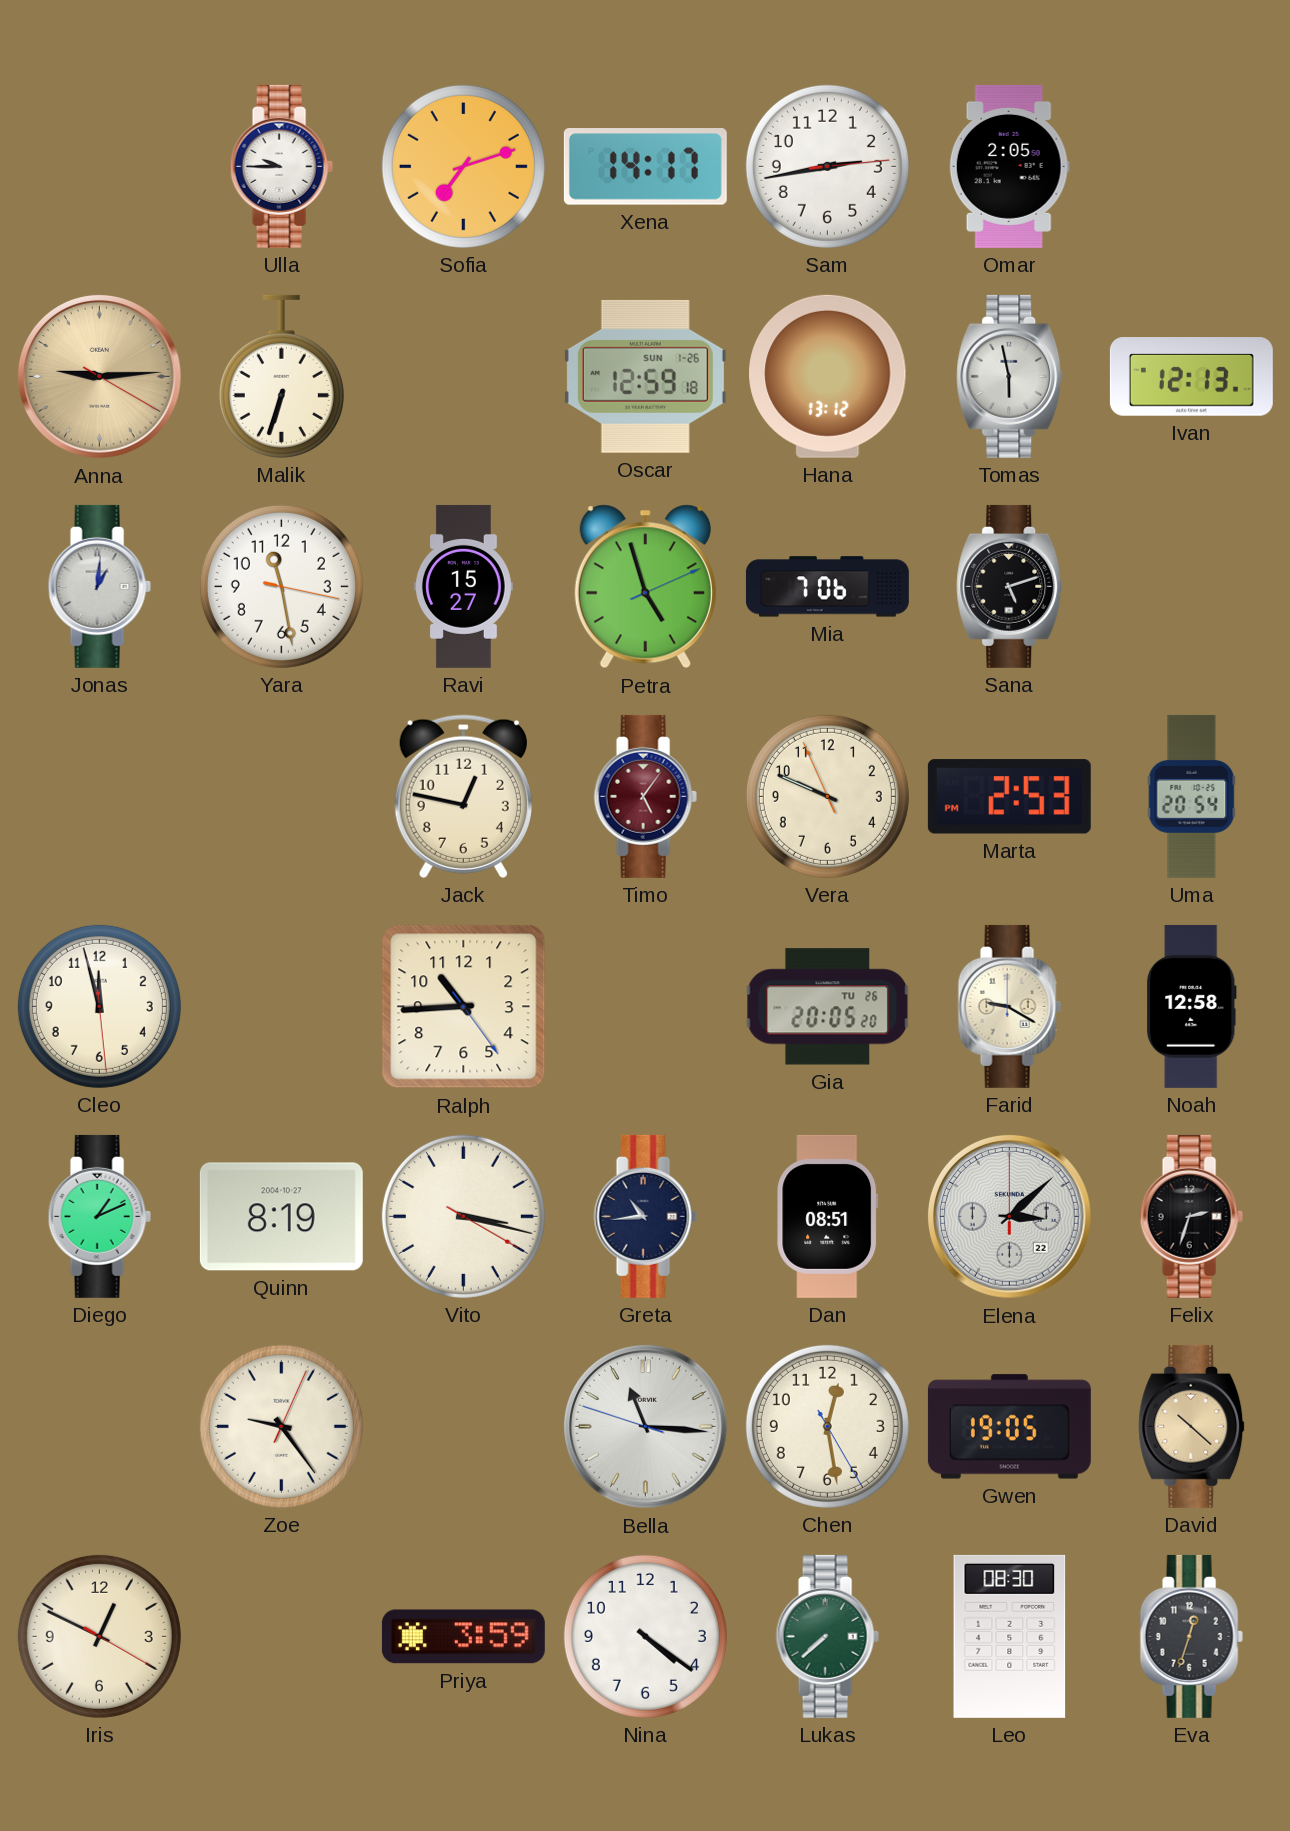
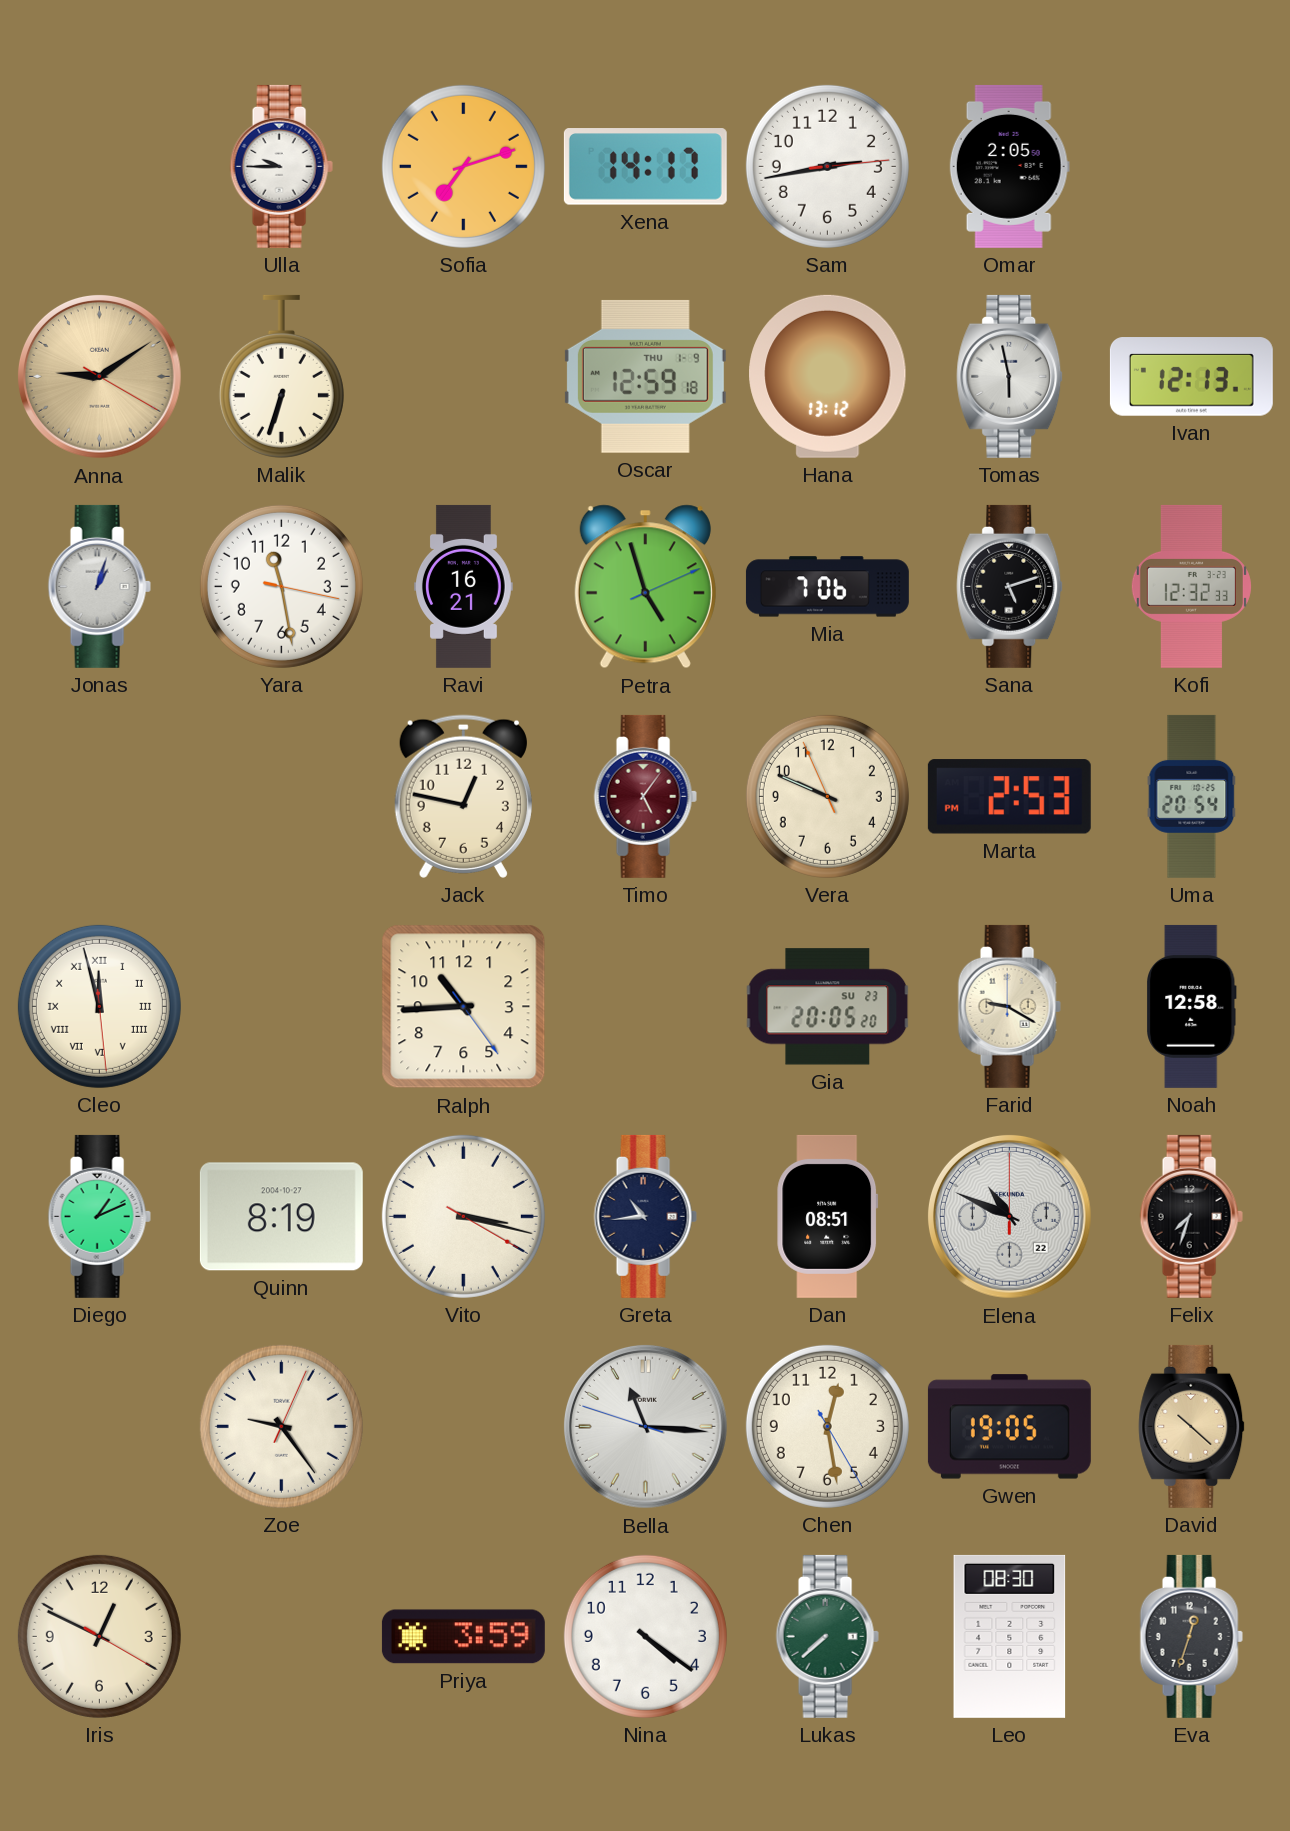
Anna: 9:14 -> 9:09 (99, 376)
Oscar date: SUN 1-26 -> THU 1-9 (645, 376)
Jonas: 1:01 -> 1:03 (99, 586)
Ravi: 15:27 -> 16:21 (464, 586)
Kofi: none -> 12:32 (1191, 586)
Cleo numerals: Arabic -> Roman (99, 1006)
Gia date: TU 26 -> SU 23 (828, 1007)
Elena: 3:08 -> 10:49 (1009, 1216)
Felix: 2:33 -> 7:33 (1191, 1216)
